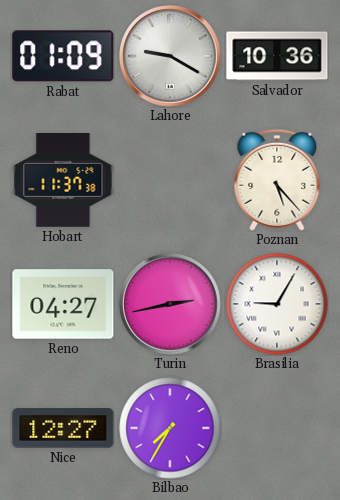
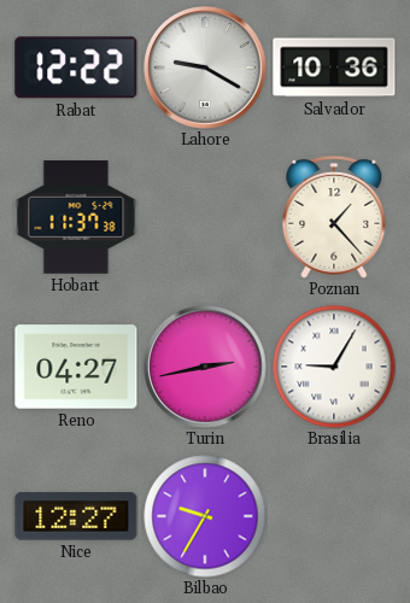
Rabat: 01:09 -> 12:22 (76, 68)
Poznan: 5:23 -> 1:23 (334, 217)
Bilbao: 7:35 -> 9:35 (205, 516)
